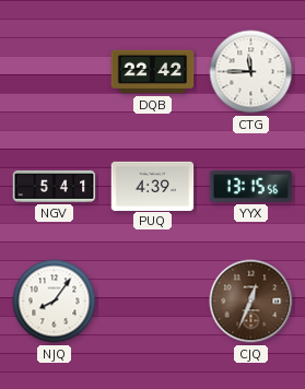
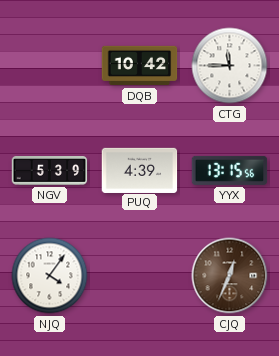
DQB: 22:42 -> 10:42 (140, 66)
NGV: 5:41 -> 5:39 (50, 171)
NJQ: 8:06 -> 4:06 (50, 276)
